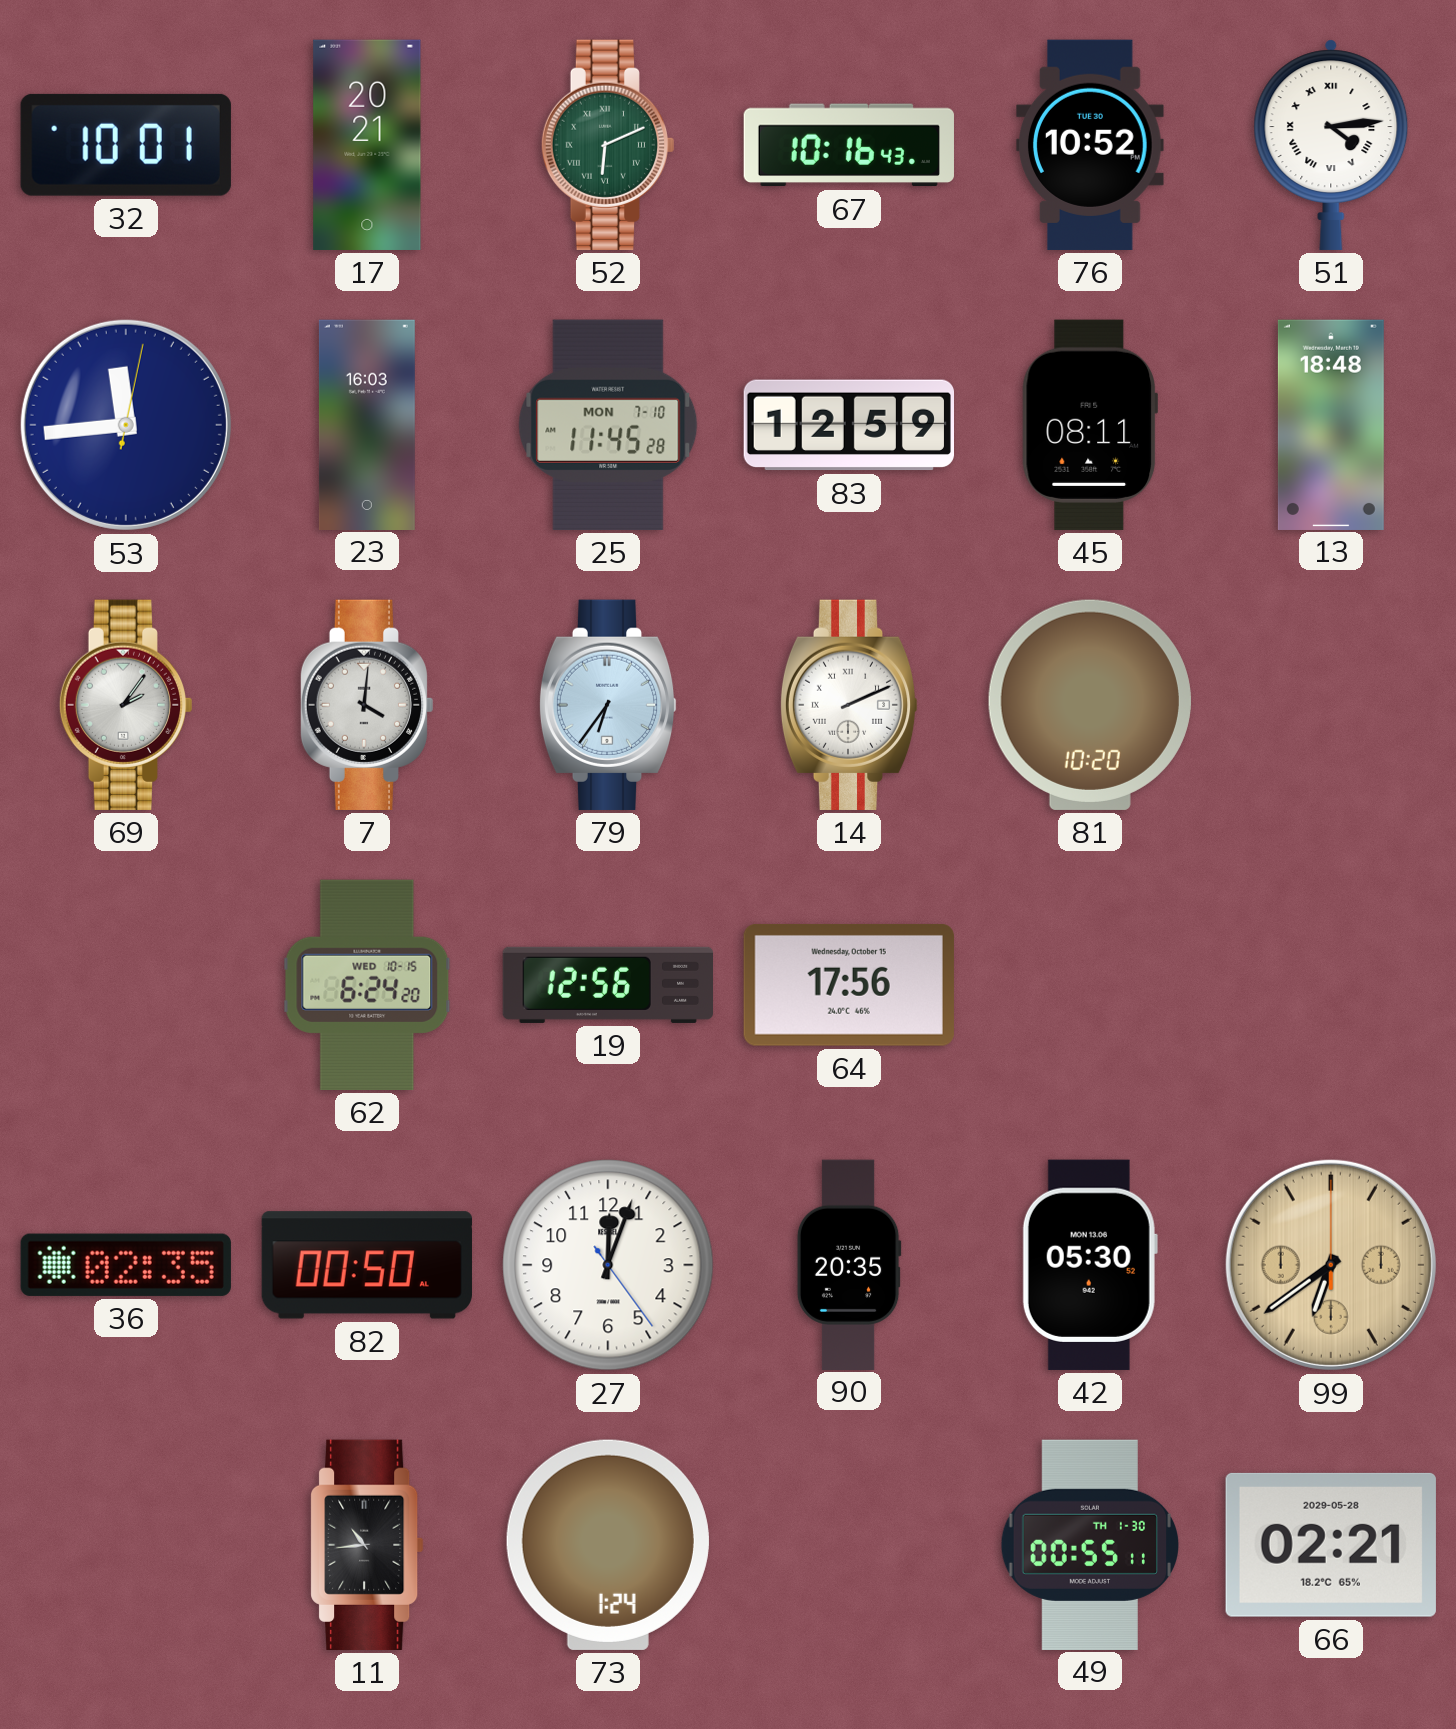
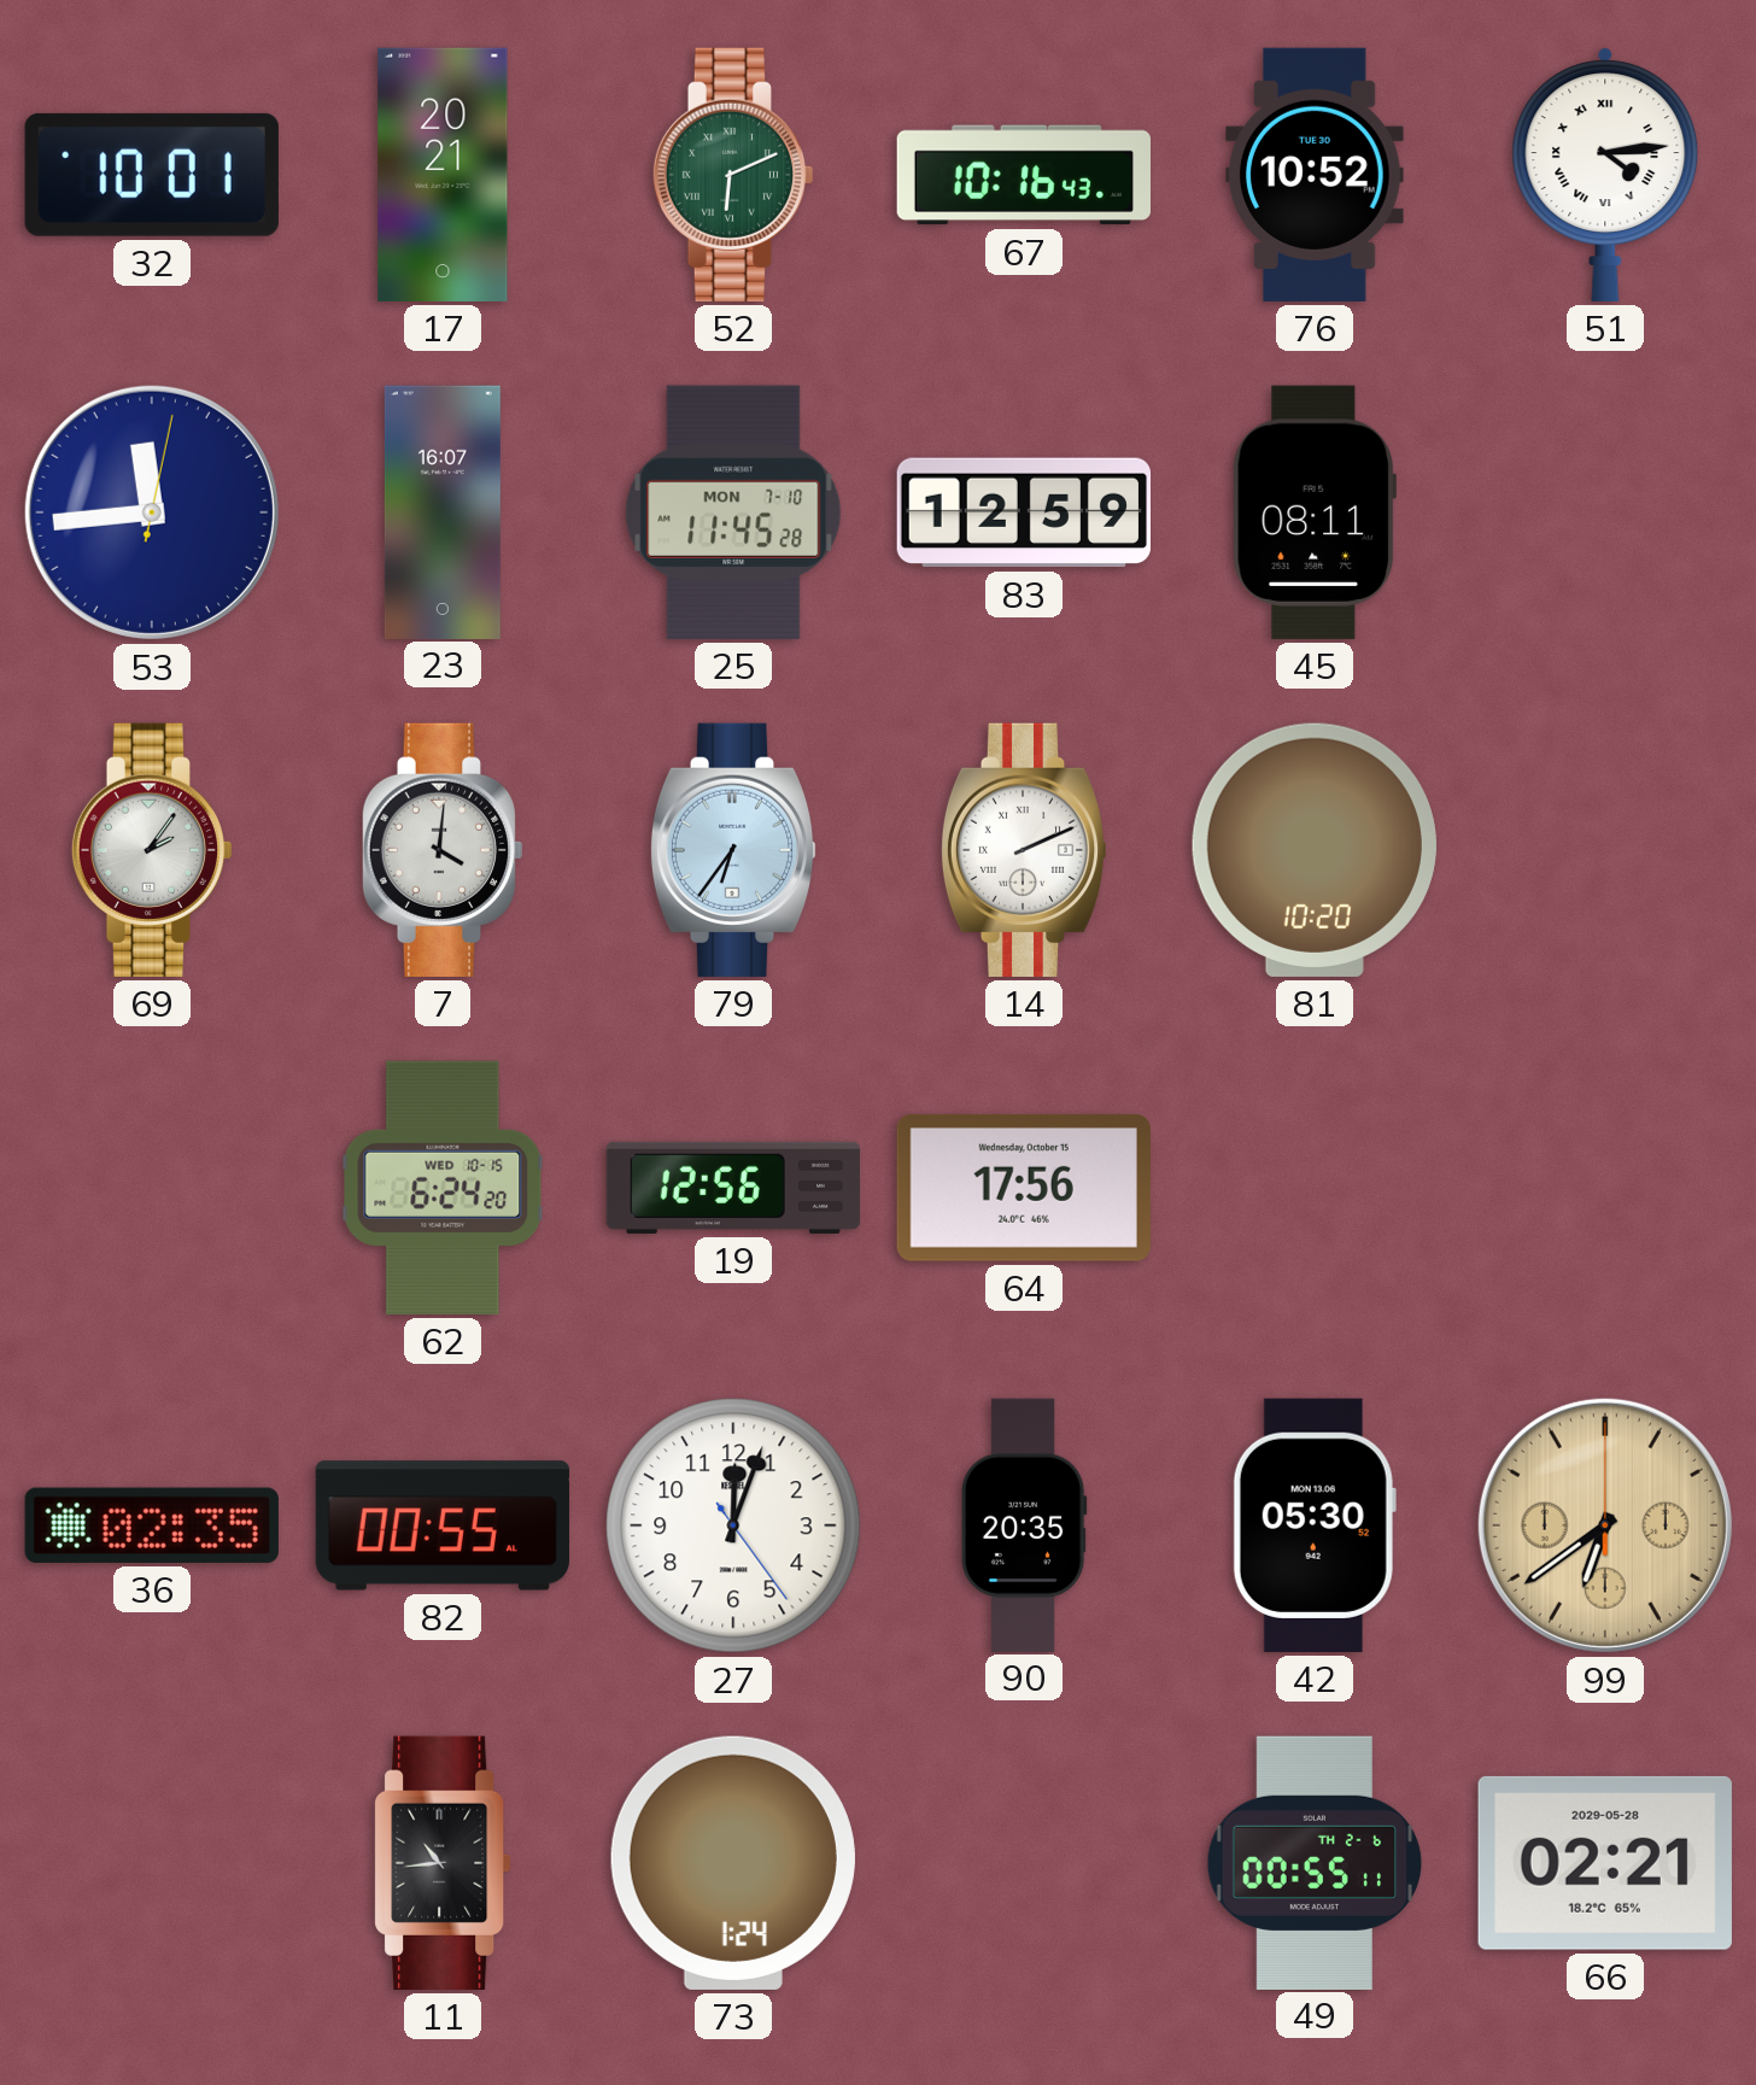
23: 16:03 -> 16:07 (443, 511)
13: 18:48 -> none (1331, 424)
82: 00:50 -> 00:55 (443, 1525)
49 date: TH 1-30 -> TH 2-6 (1313, 1862)
